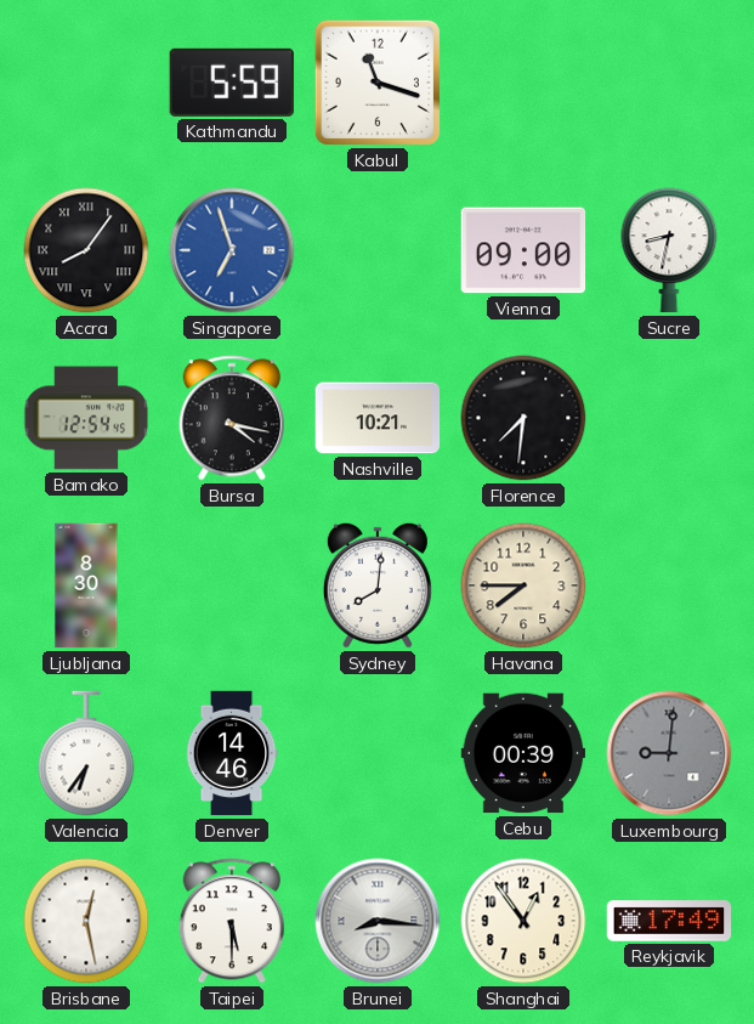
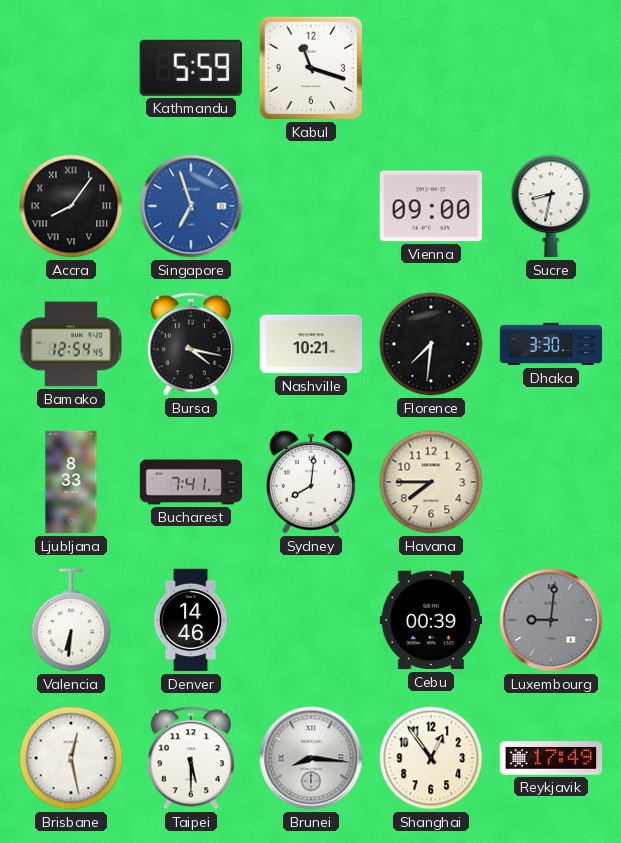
Dhaka: none -> 3:30 (551, 344)
Ljubljana: 8:30 -> 8:33 (71, 482)
Bucharest: none -> 7:41 (191, 482)
Valencia: 6:36 -> 6:31 (71, 620)
